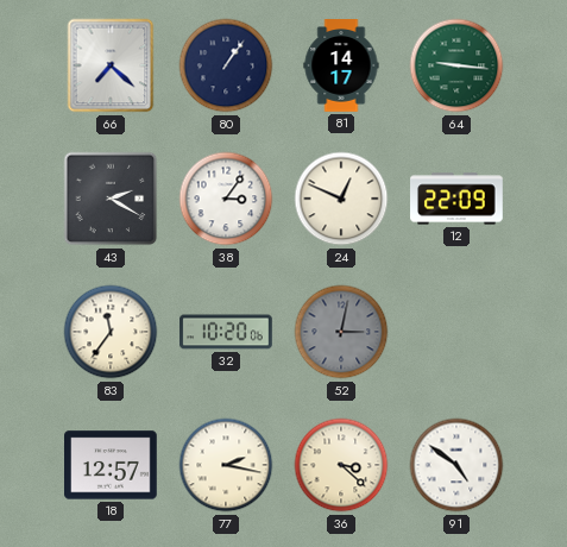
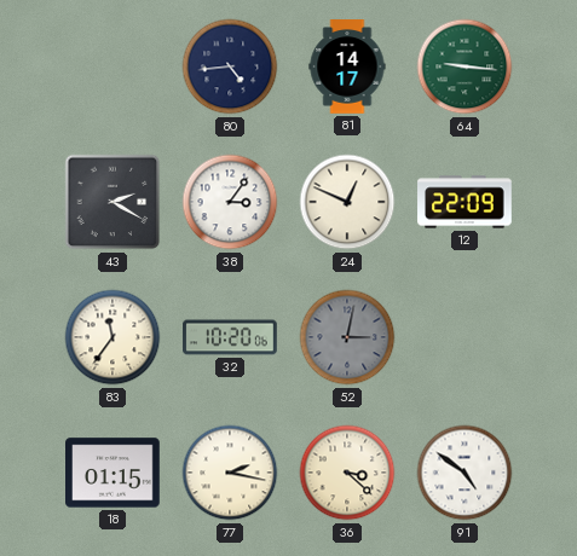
66: 7:22 -> none (111, 65)
80: 1:06 -> 4:44 (230, 66)
18: 12:57 -> 01:15 (114, 473)
